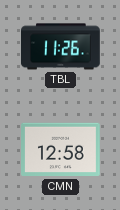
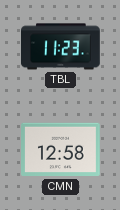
TBL: 11:26 -> 11:23 (61, 47)
